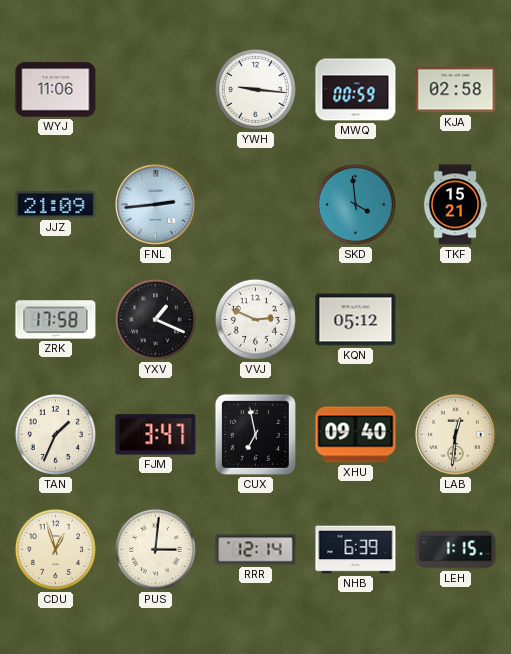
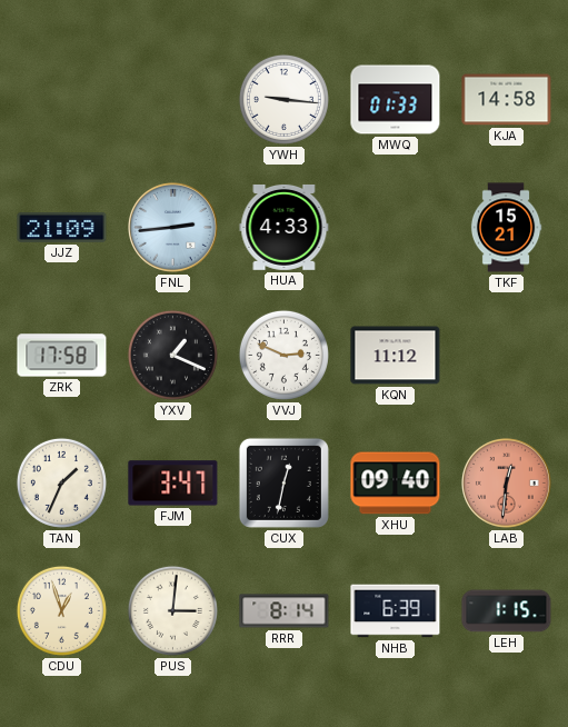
WYJ: 11:06 -> none (56, 90)
MWQ: 00:59 -> 01:33 (396, 100)
KJA: 02:58 -> 14:58 (507, 100)
HUA: none -> 4:33 (285, 227)
SKD: 3:59 -> none (355, 204)
KQN: 05:12 -> 11:12 (396, 356)
CUX: 6:58 -> 12:32 (283, 482)
LAB dial: cream -> salmon (507, 484)
RRR: 12:14 -> 8:14 (285, 611)
